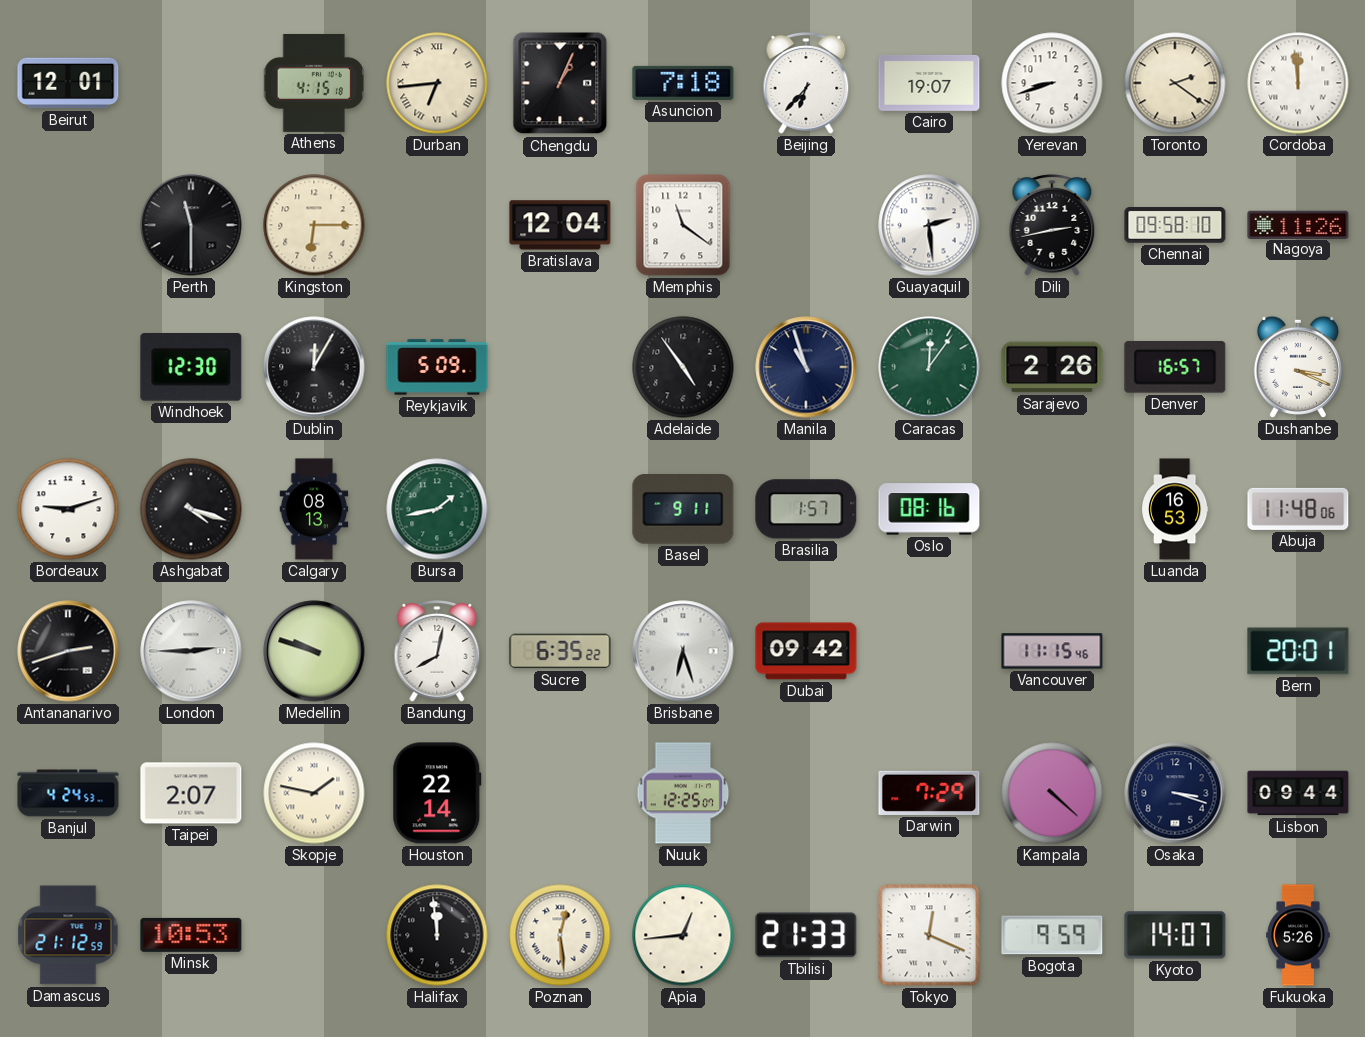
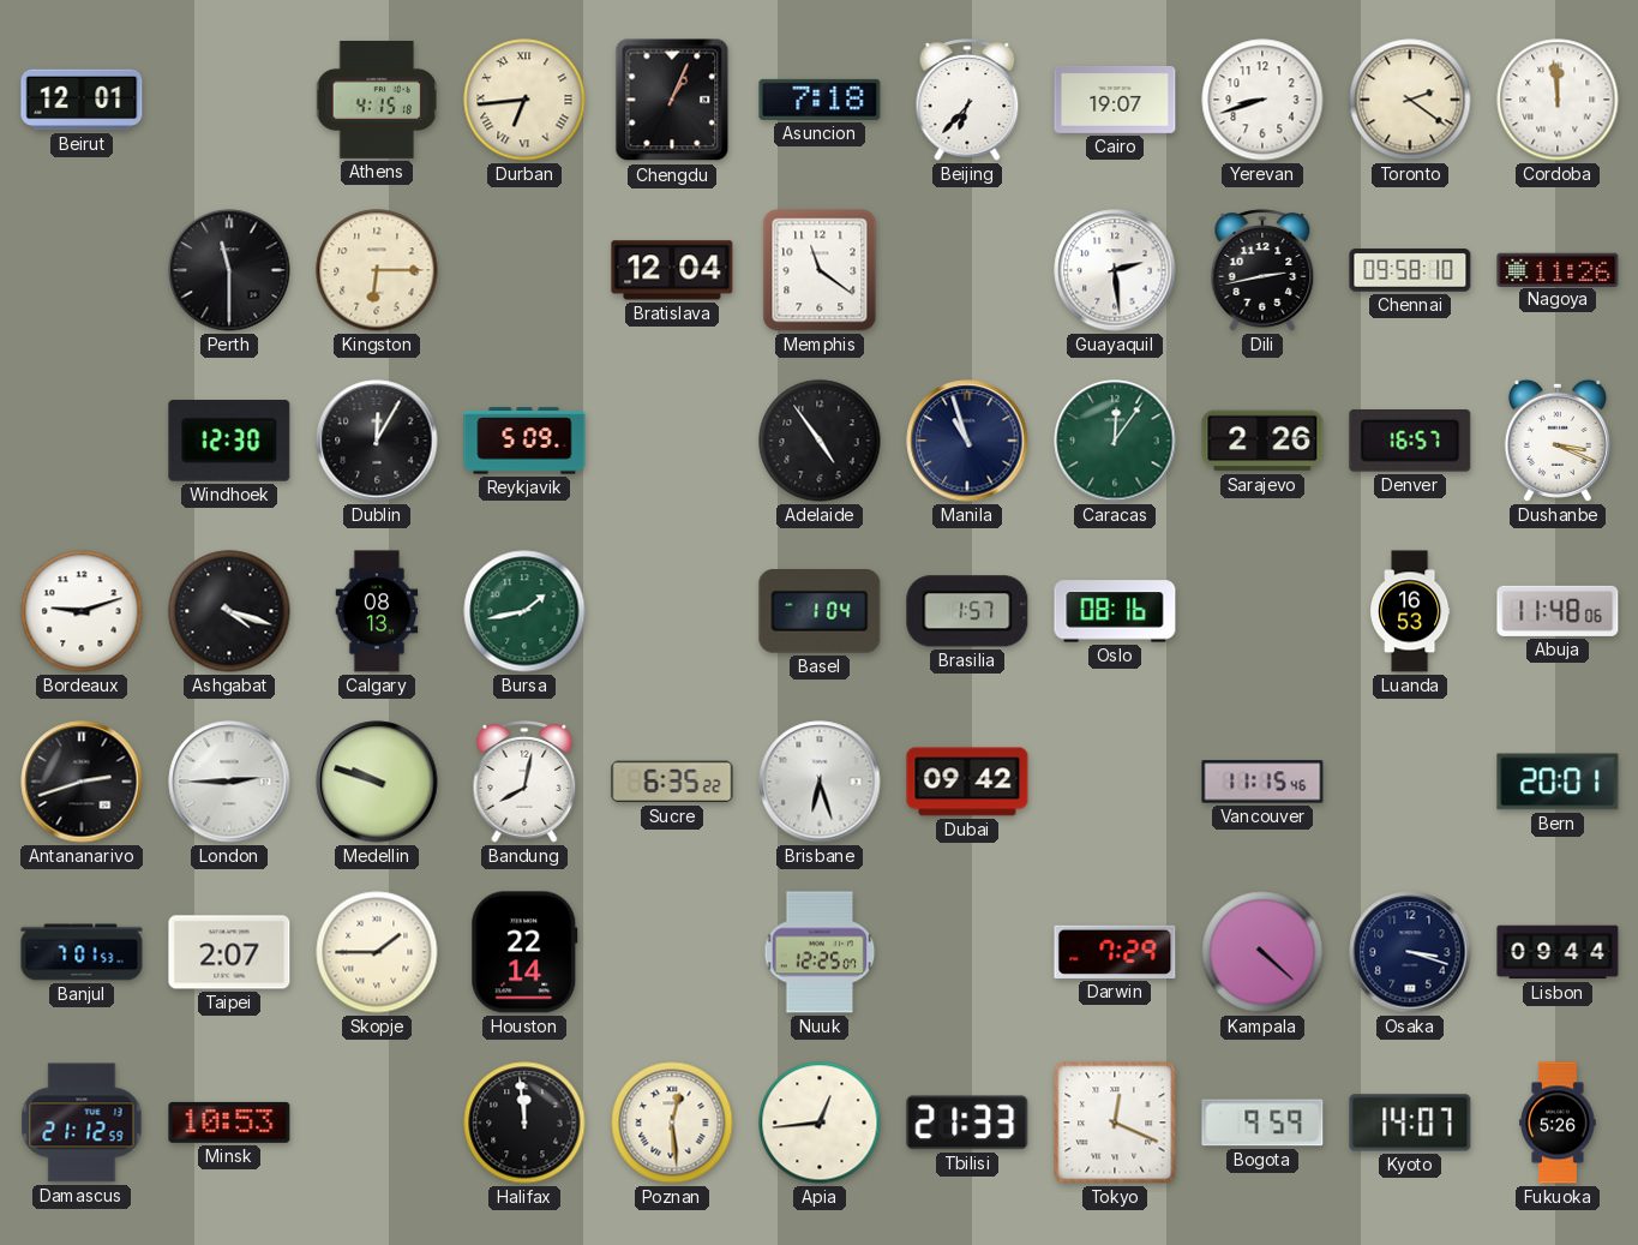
Basel: 9:11 -> 1:04 (820, 612)
Banjul: 4:24 -> 7:01 (82, 952)
Skopje: 1:47 -> 1:45 (377, 952)
